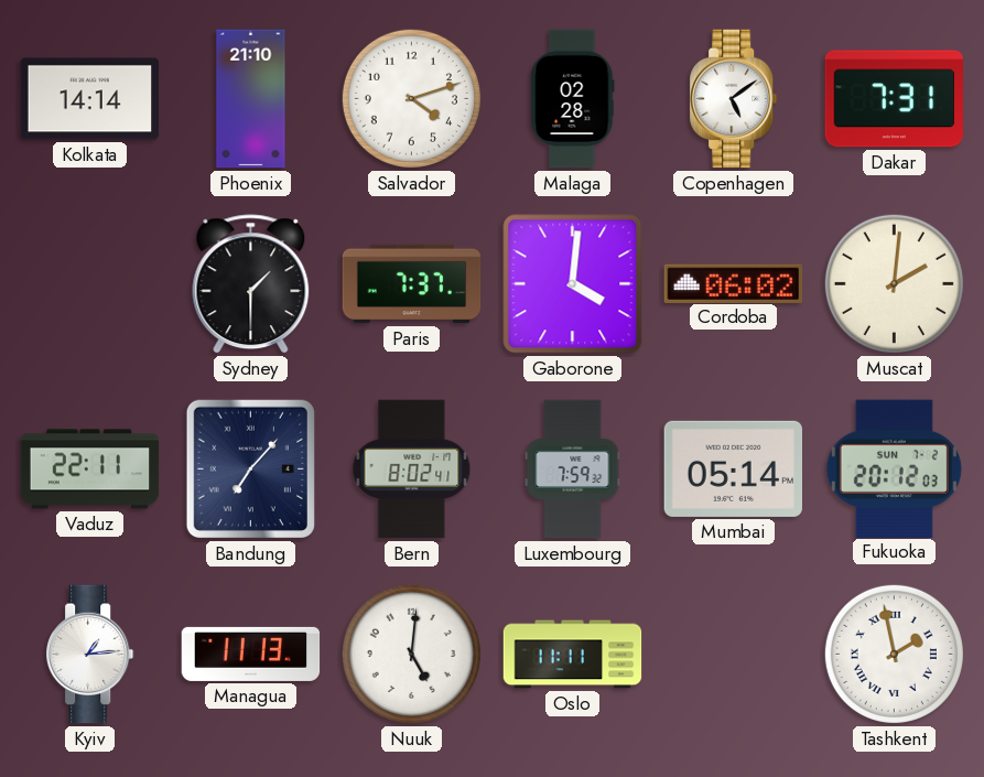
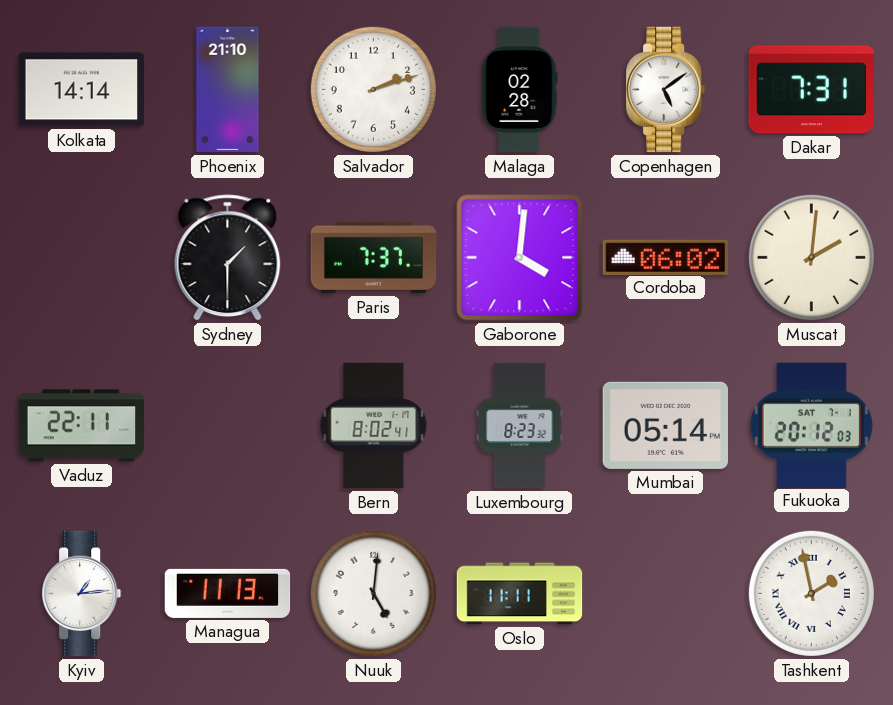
Salvador: 4:12 -> 2:12 (373, 89)
Bandung: 7:07 -> none (250, 468)
Luxembourg: 7:59 -> 8:23 (520, 426)
Fukuoka date: SUN 7-2 -> SAT 7-1 (811, 425)
